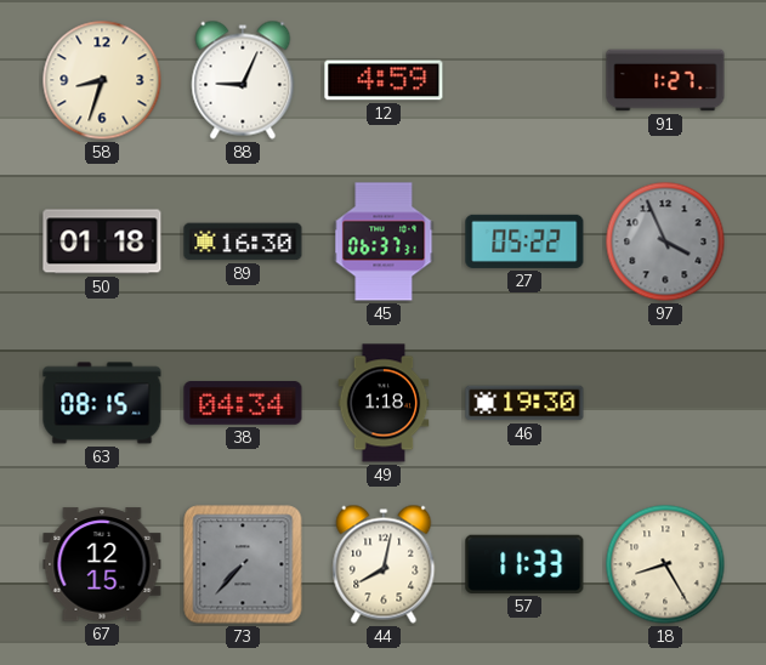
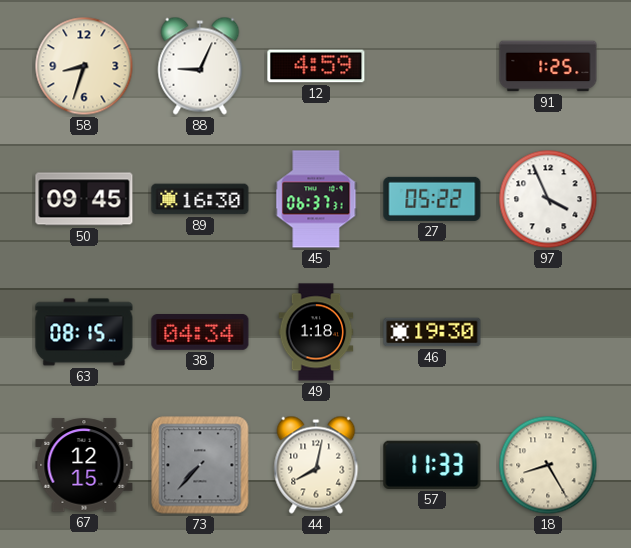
91: 1:27 -> 1:25 (548, 66)
50: 01:18 -> 09:45 (84, 199)
97 dial: grey -> white (548, 199)
